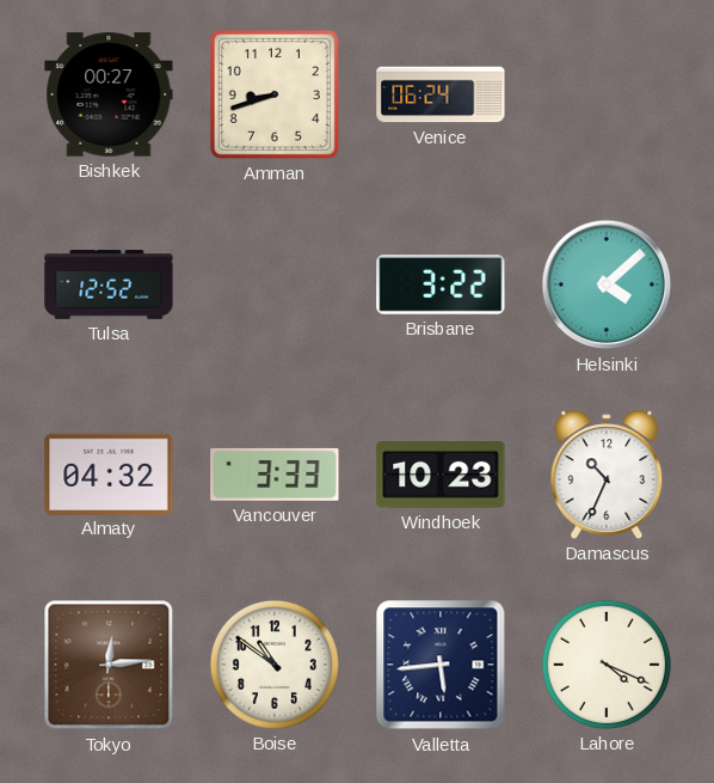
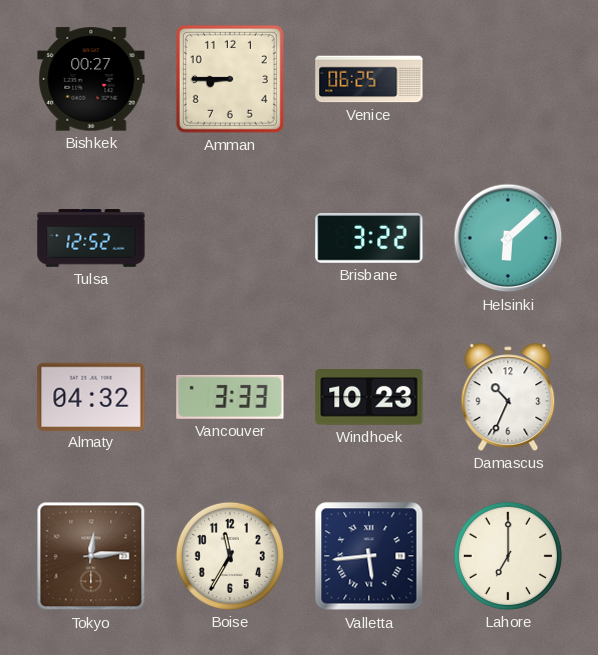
Amman: 8:42 -> 8:45 (230, 79)
Venice: 06:24 -> 06:25 (369, 79)
Helsinki: 4:08 -> 6:08 (508, 238)
Boise: 10:51 -> 11:35 (230, 556)
Lahore: 4:19 -> 7:00 (508, 556)
